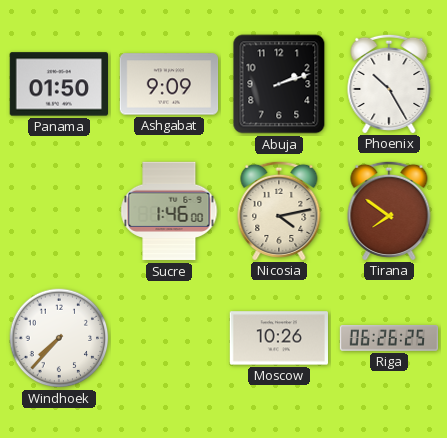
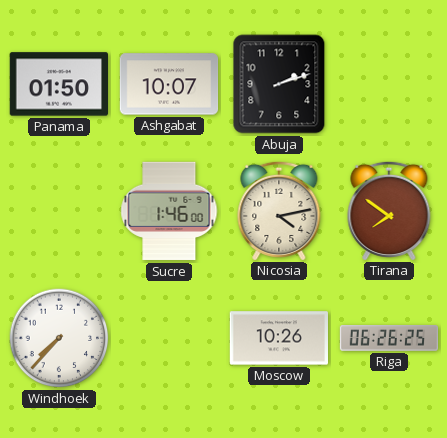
Ashgabat: 9:09 -> 10:07 (169, 84)
Phoenix: 10:25 -> none (389, 83)
